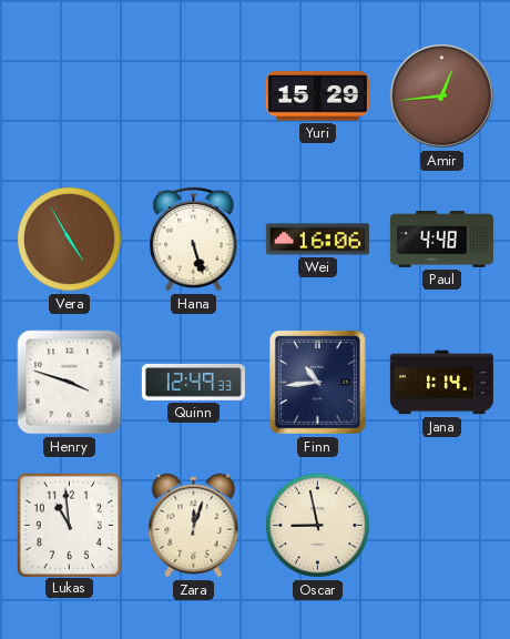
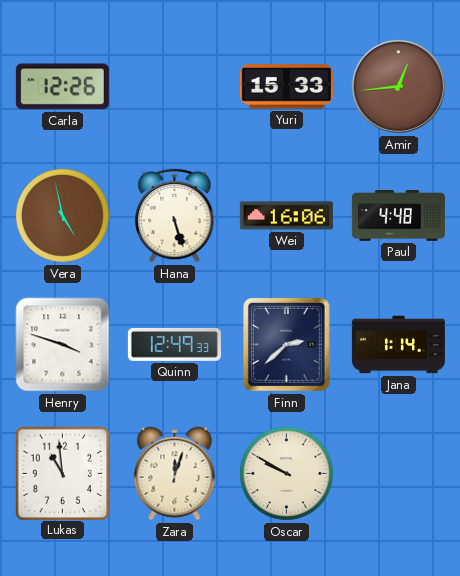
Carla: none -> 12:26 (62, 87)
Yuri: 15:29 -> 15:33 (286, 87)
Vera: 4:55 -> 4:58 (63, 216)
Finn: 10:44 -> 2:38 (286, 345)
Oscar: 8:58 -> 9:50 (287, 474)
